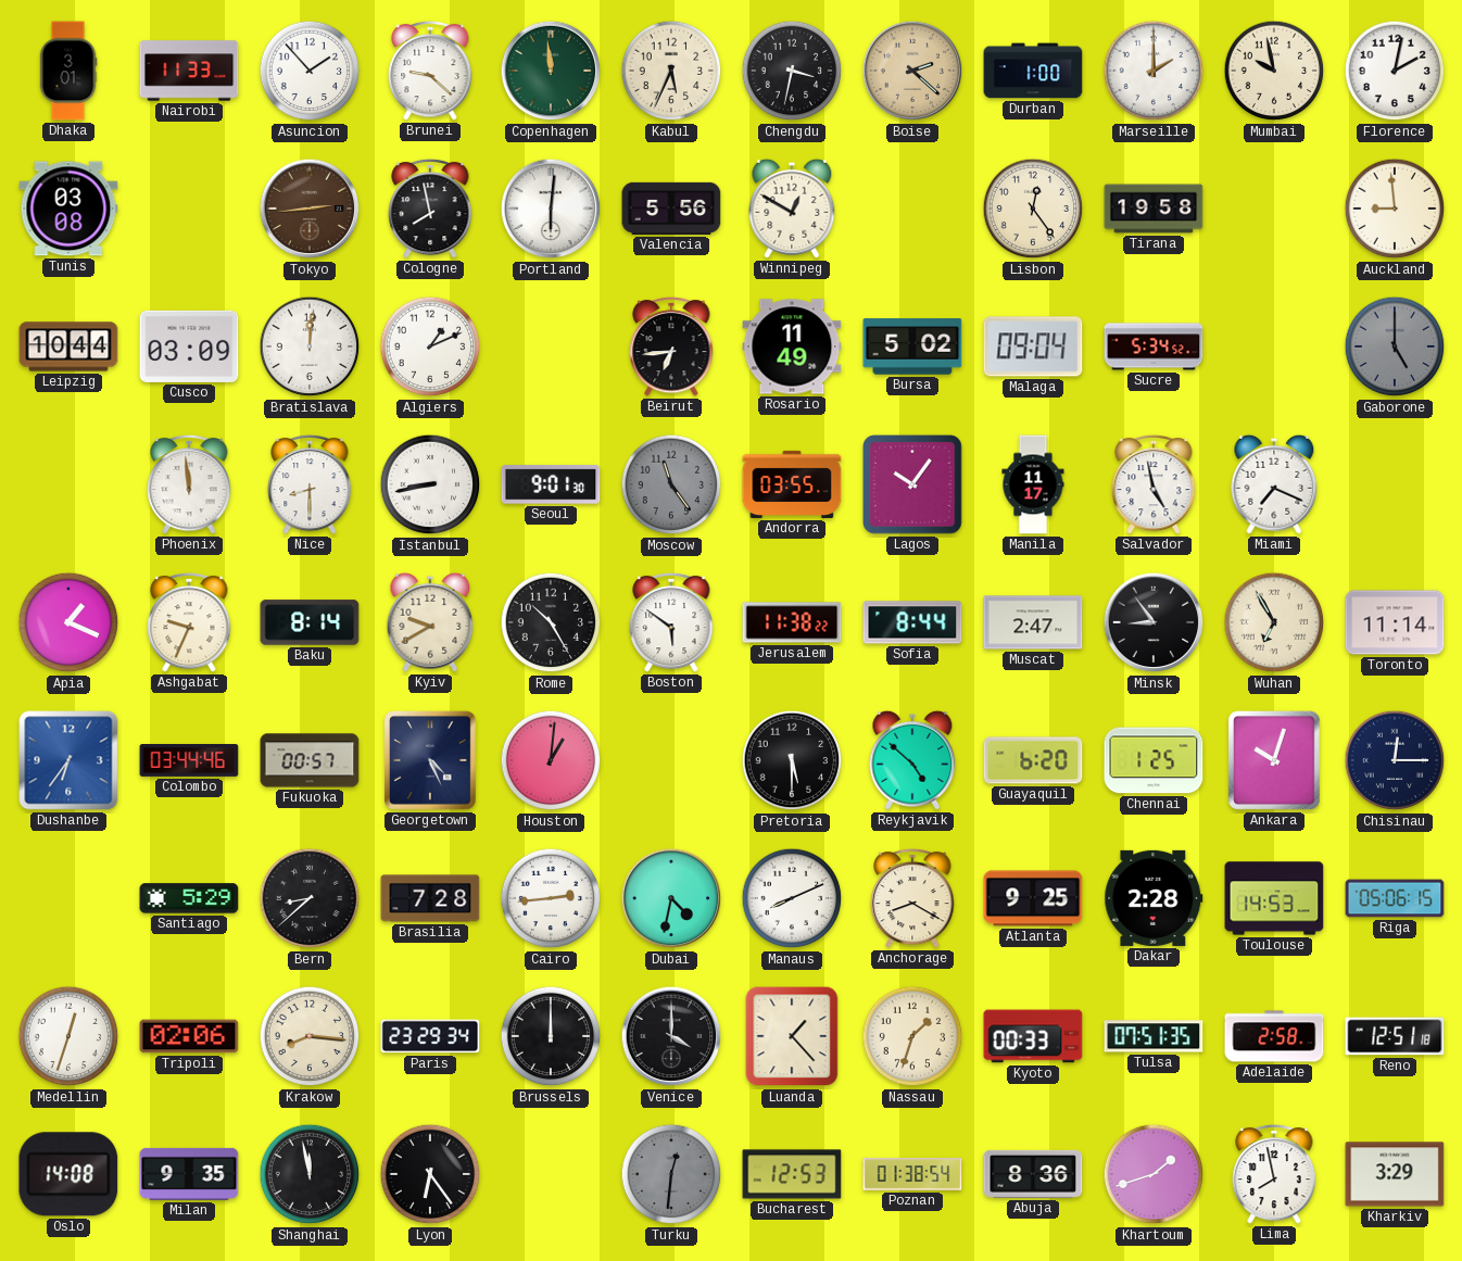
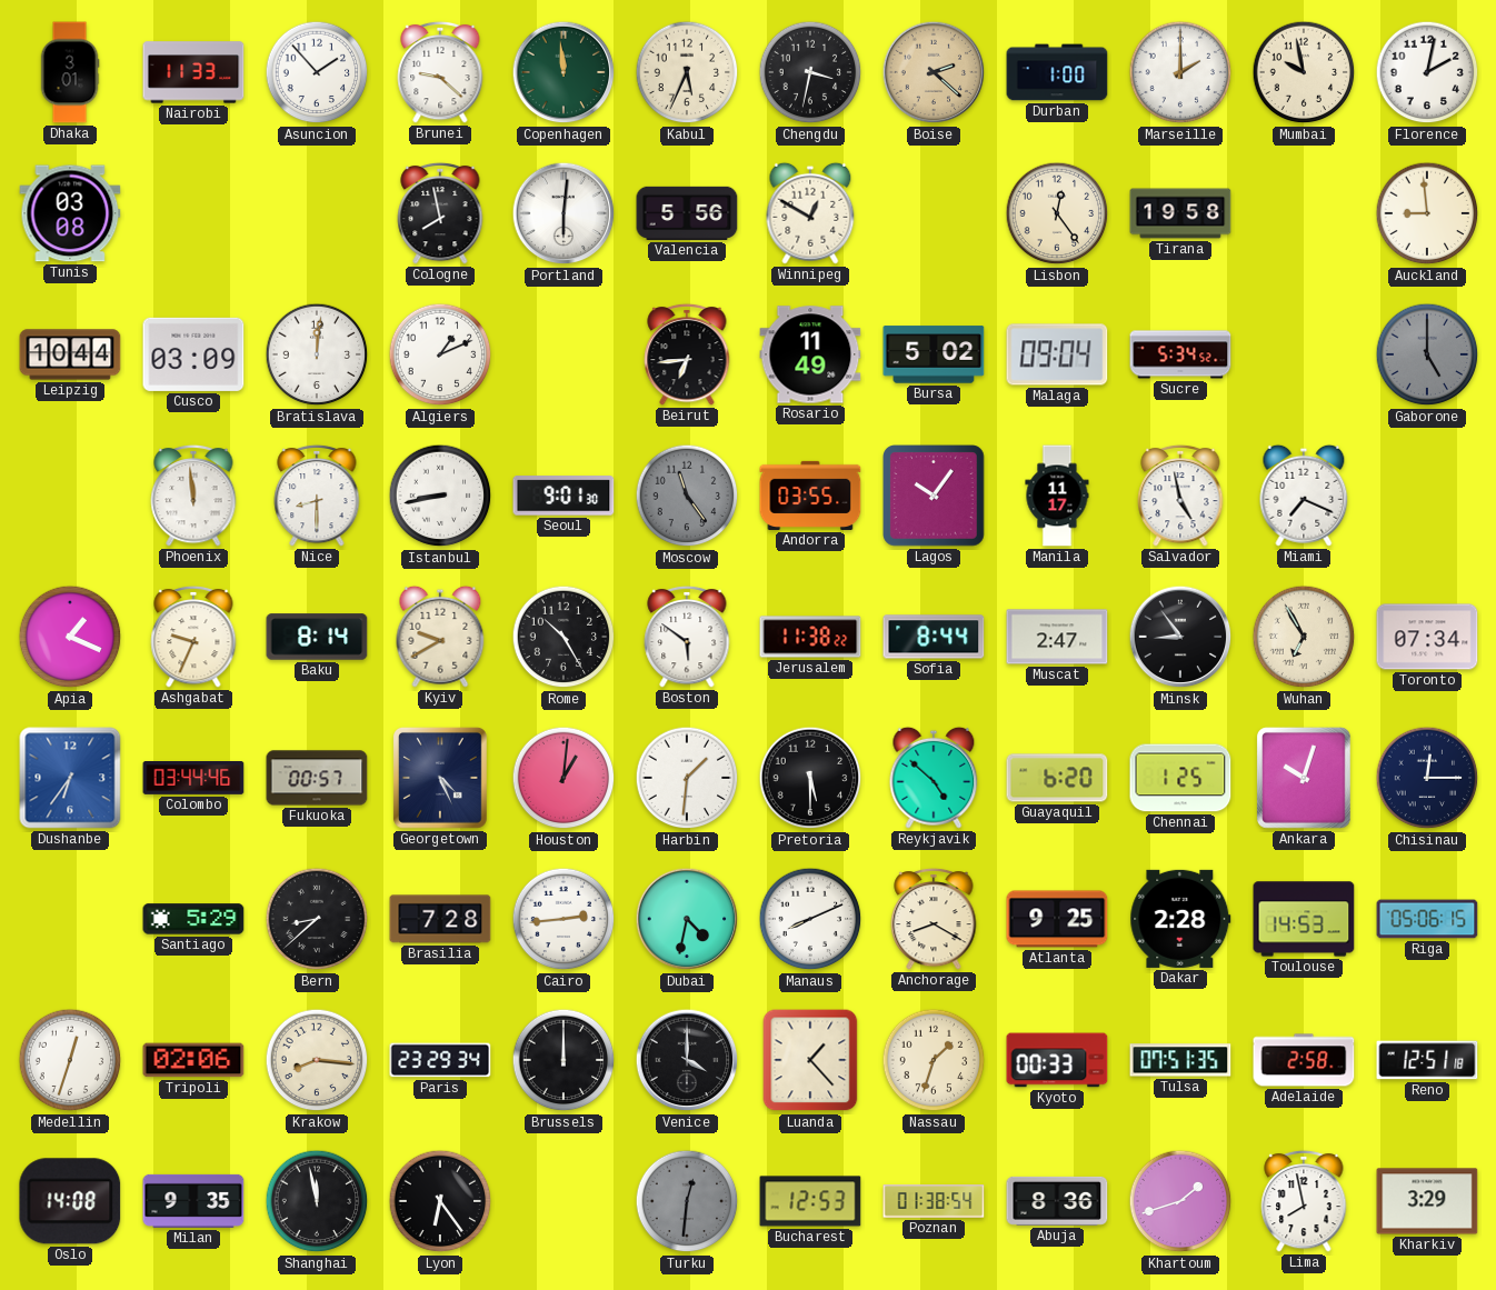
Tokyo: 2:44 -> none (310, 209)
Toronto: 11:14 -> 07:34 (1427, 637)
Harbin: none -> 1:31 (687, 778)
